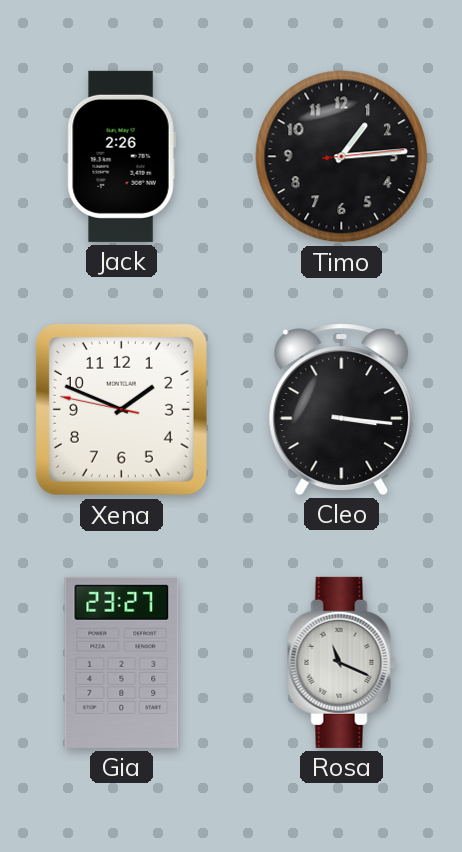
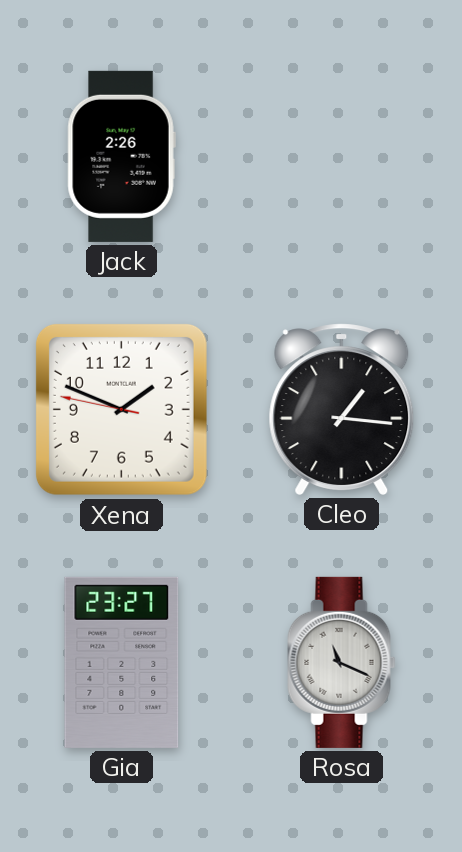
Timo: 1:14 -> none (342, 157)
Cleo: 3:16 -> 1:16 (342, 409)
